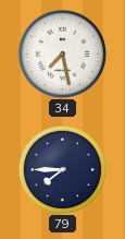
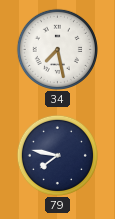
79: 7:45 -> 7:47 (57, 155)
